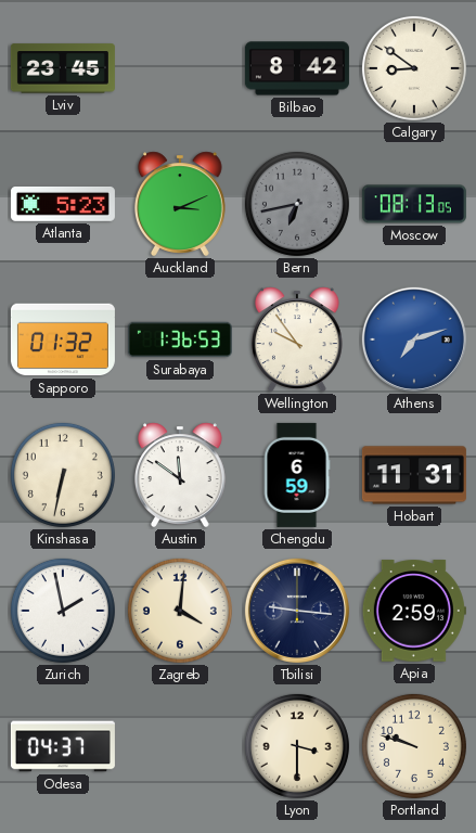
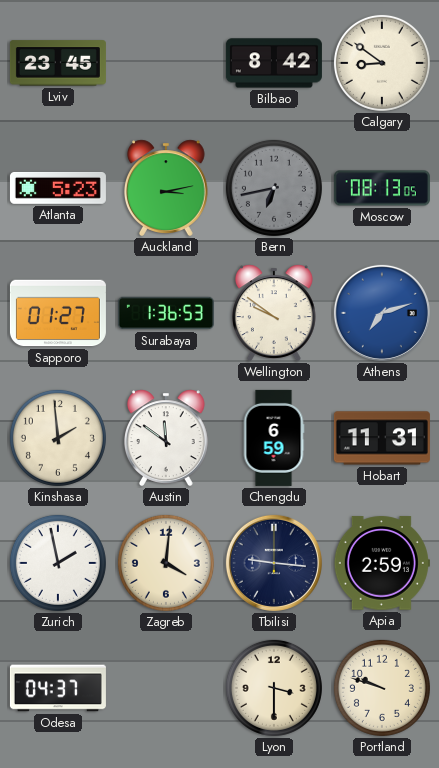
Auckland: 3:11 -> 3:13 (166, 188)
Sapporo: 01:32 -> 01:27 (58, 313)
Wellington: 9:54 -> 9:51 (274, 313)
Kinshasa: 6:32 -> 1:59 (58, 438)
